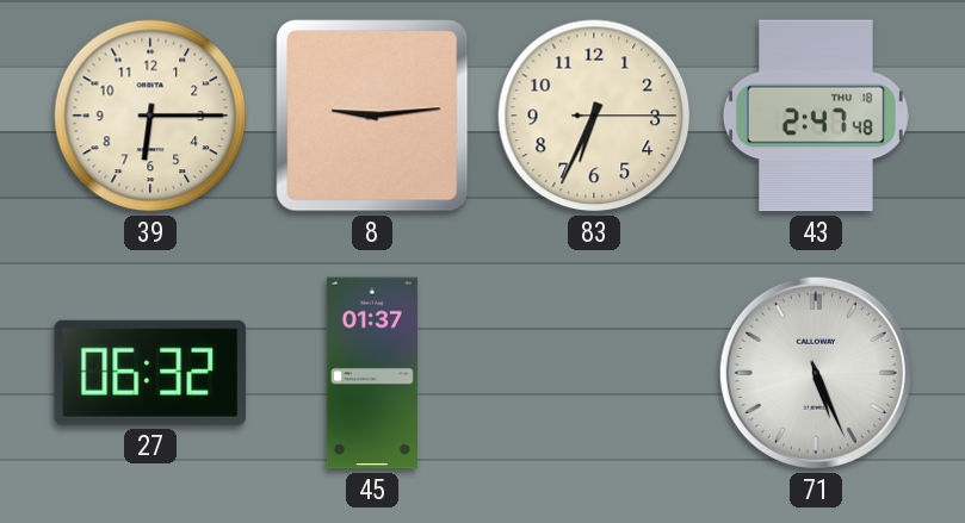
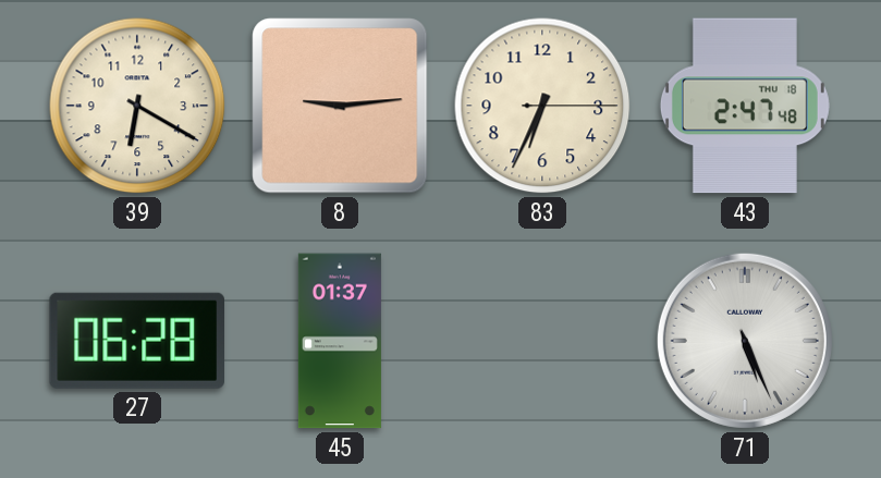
39: 6:15 -> 6:20 (137, 106)
27: 06:32 -> 06:28 (137, 341)
